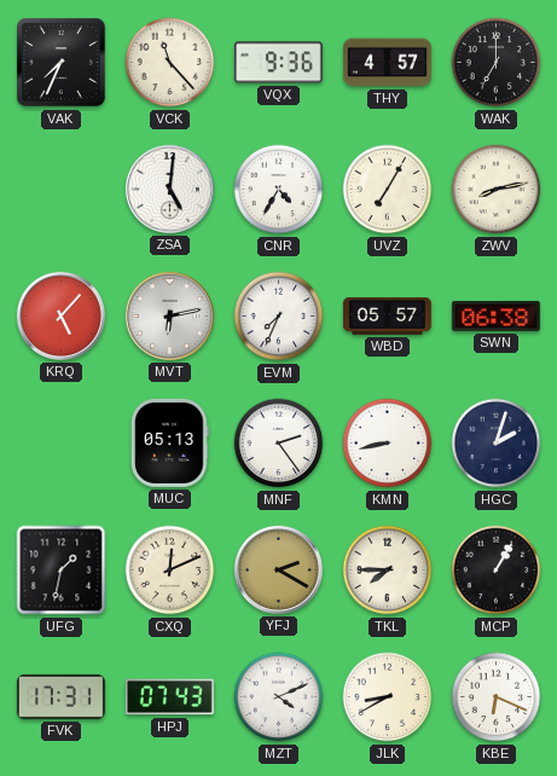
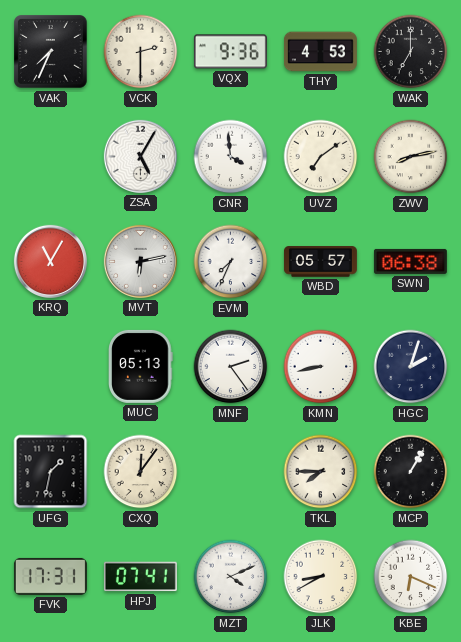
VCK: 11:23 -> 2:30 (141, 52)
THY: 4:57 -> 4:53 (320, 52)
ZSA: 5:01 -> 5:05 (140, 156)
CNR: 4:35 -> 3:59 (231, 157)
UVZ: 7:05 -> 7:09 (321, 157)
KRQ: 5:07 -> 11:05 (50, 261)
CXQ: 12:11 -> 12:06 (141, 472)
YFJ: 2:20 -> none (278, 569)
HPJ: 07:43 -> 07:41 (140, 577)
